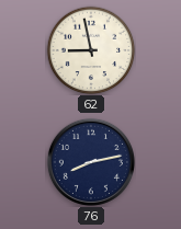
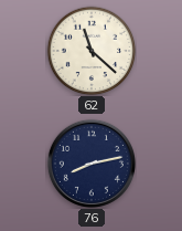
62: 8:58 -> 11:22 (92, 51)
